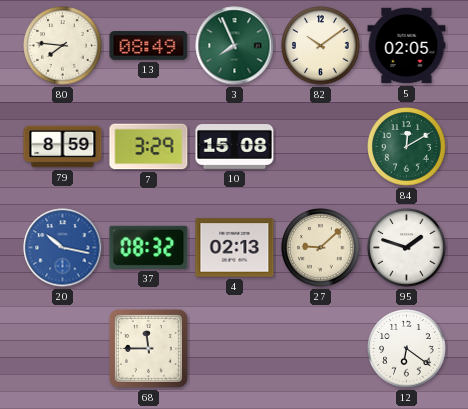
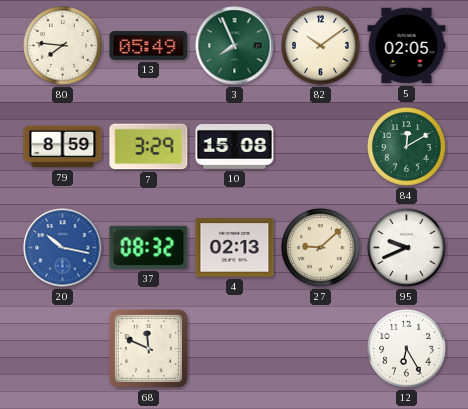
13: 08:49 -> 05:49 (149, 46)
95: 1:48 -> 9:41 (407, 248)
68: 11:45 -> 11:49 (148, 348)
12: 6:21 -> 6:25 (407, 349)
